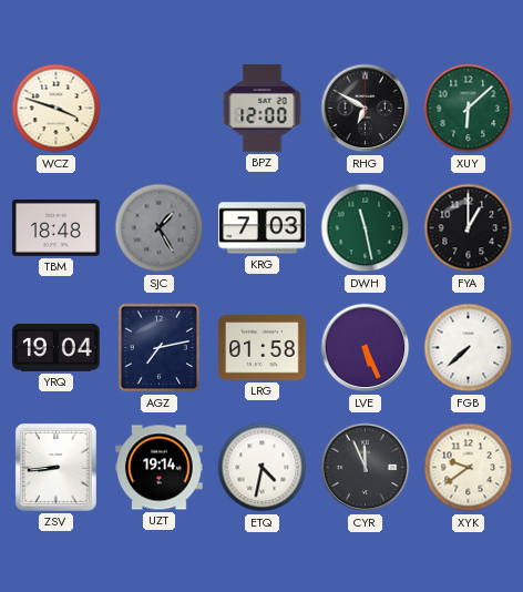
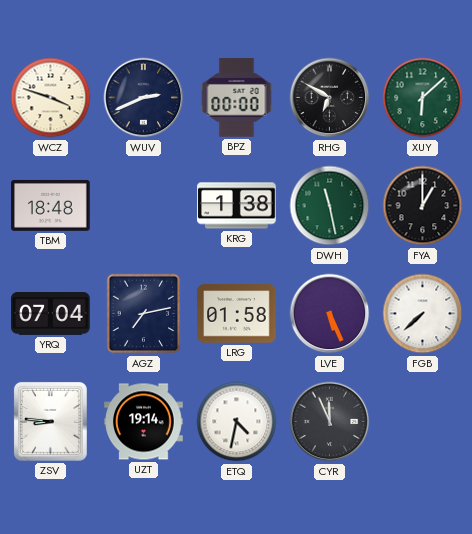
WUV: none -> 2:41 (144, 98)
BPZ: 12:00 -> 00:00 (237, 98)
SJC: 1:25 -> none (160, 228)
KRG: 7:03 -> 1:38 (237, 206)
YRQ: 19:04 -> 07:04 (51, 314)
ZSV: 8:44 -> 8:46 (50, 421)
XYK: 9:39 -> none (469, 468)
